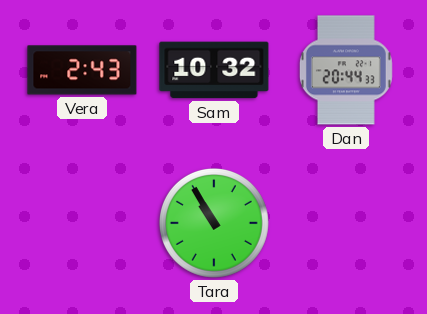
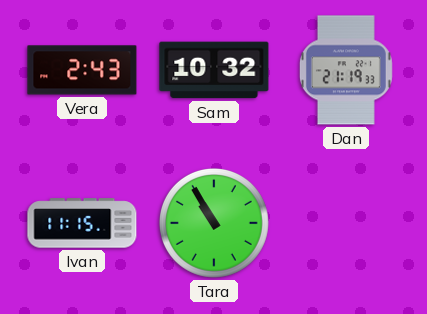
Dan: 20:44 -> 21:19 (346, 70)
Ivan: none -> 11:15 (82, 223)
